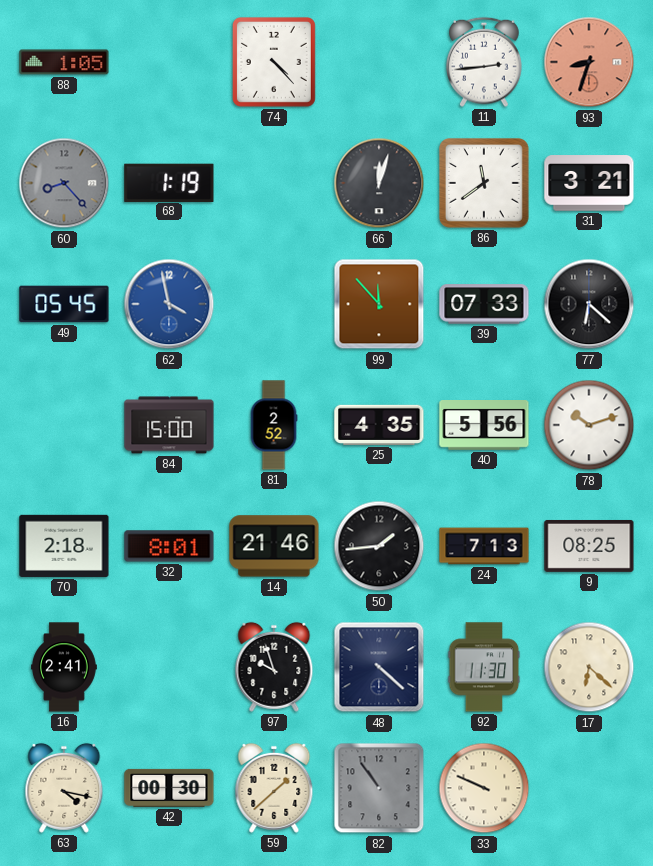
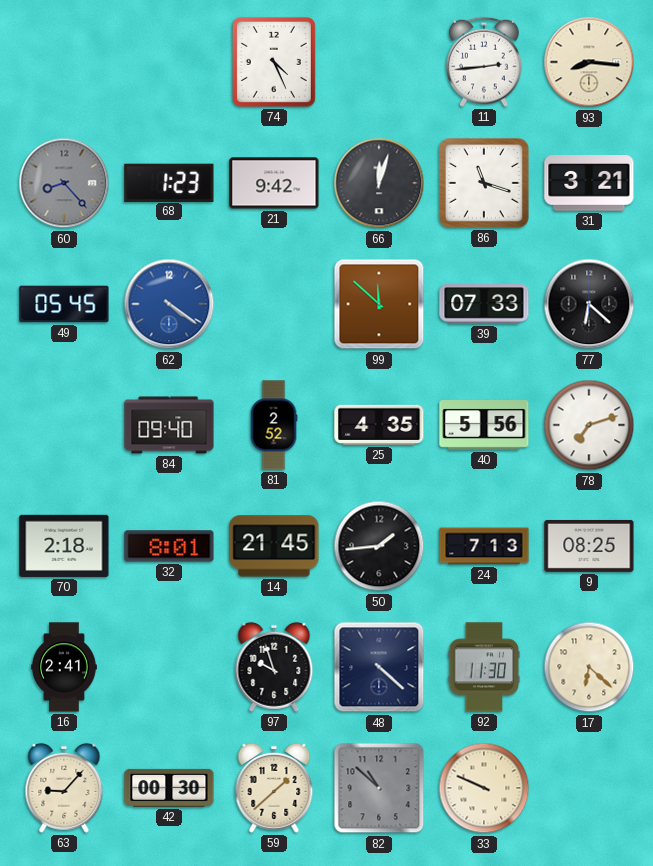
88: 1:05 -> none (64, 62)
74: 4:23 -> 4:26 (274, 62)
93: 8:33 -> 8:16 (589, 62)
93 dial: salmon -> cream (589, 62)
68: 1:19 -> 1:23 (169, 182)
21: none -> 9:42 (274, 183)
86: 11:39 -> 11:18 (484, 183)
62: 3:58 -> 4:21 (169, 304)
99: 11:53 -> 11:52 (379, 304)
84: 15:00 -> 09:40 (169, 425)
78: 10:12 -> 7:12 (589, 425)
14: 21:46 -> 21:45 (274, 546)
63: 4:17 -> 9:07 (64, 788)
82: 10:54 -> 10:52 (379, 788)
